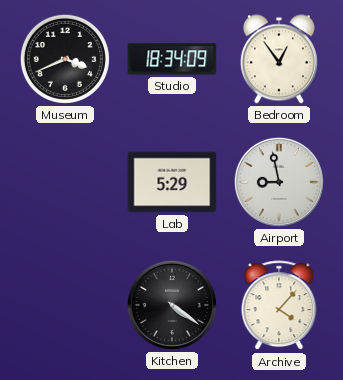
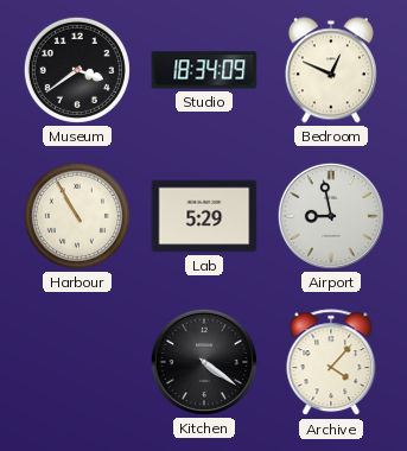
Museum: 3:41 -> 3:39 (77, 70)
Bedroom: 12:54 -> 12:49 (331, 70)
Harbour: none -> 10:55 (77, 216)
